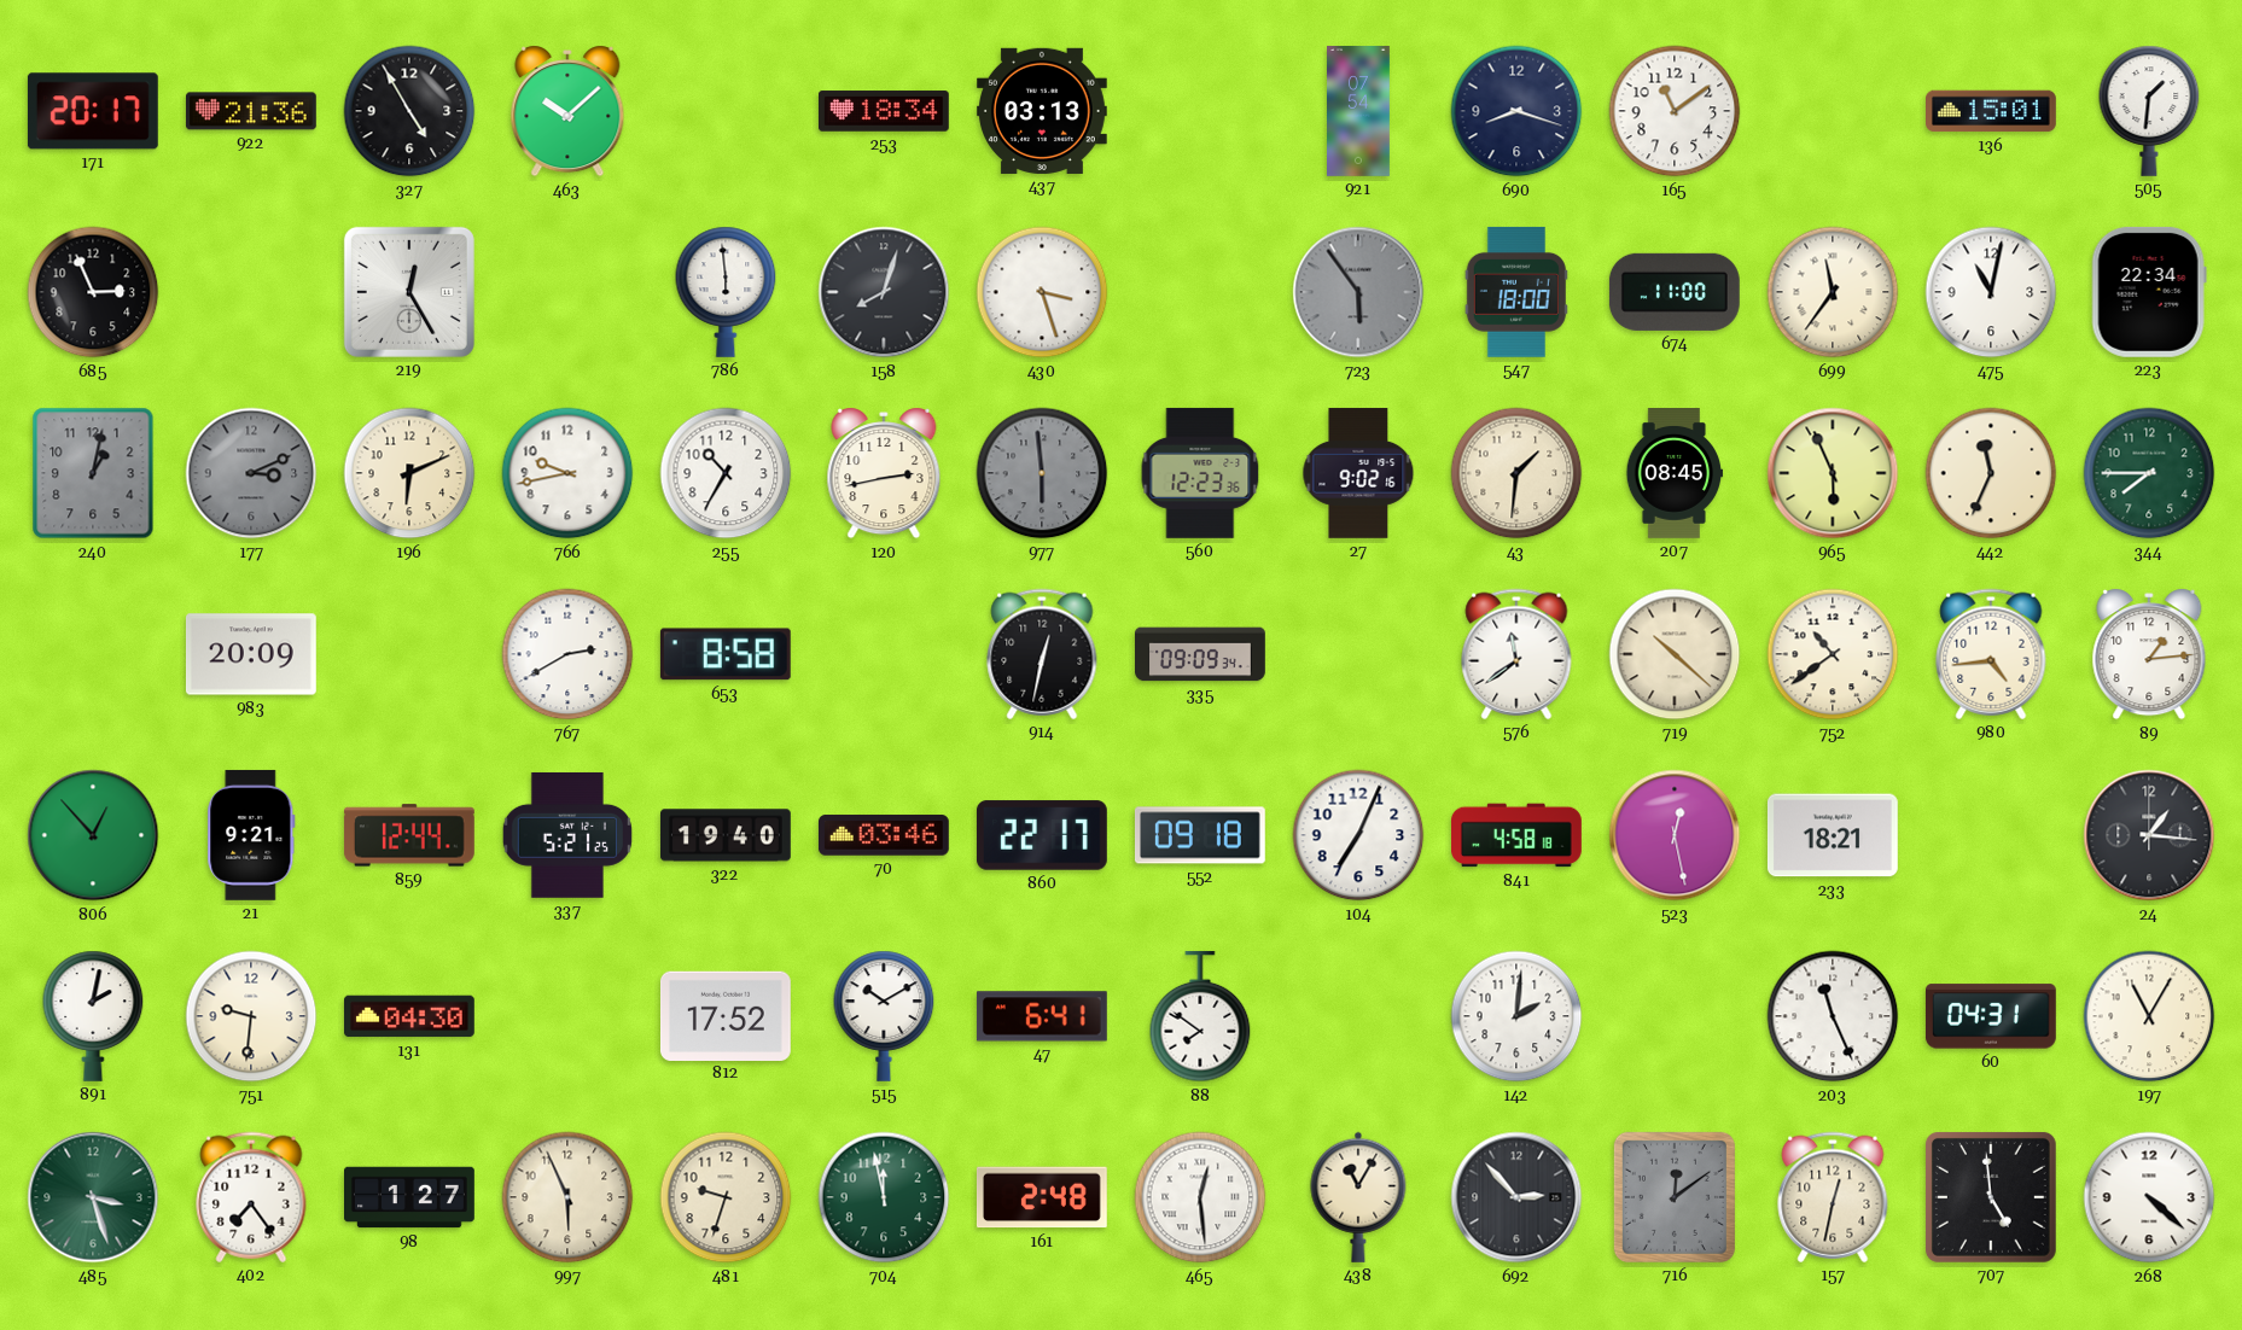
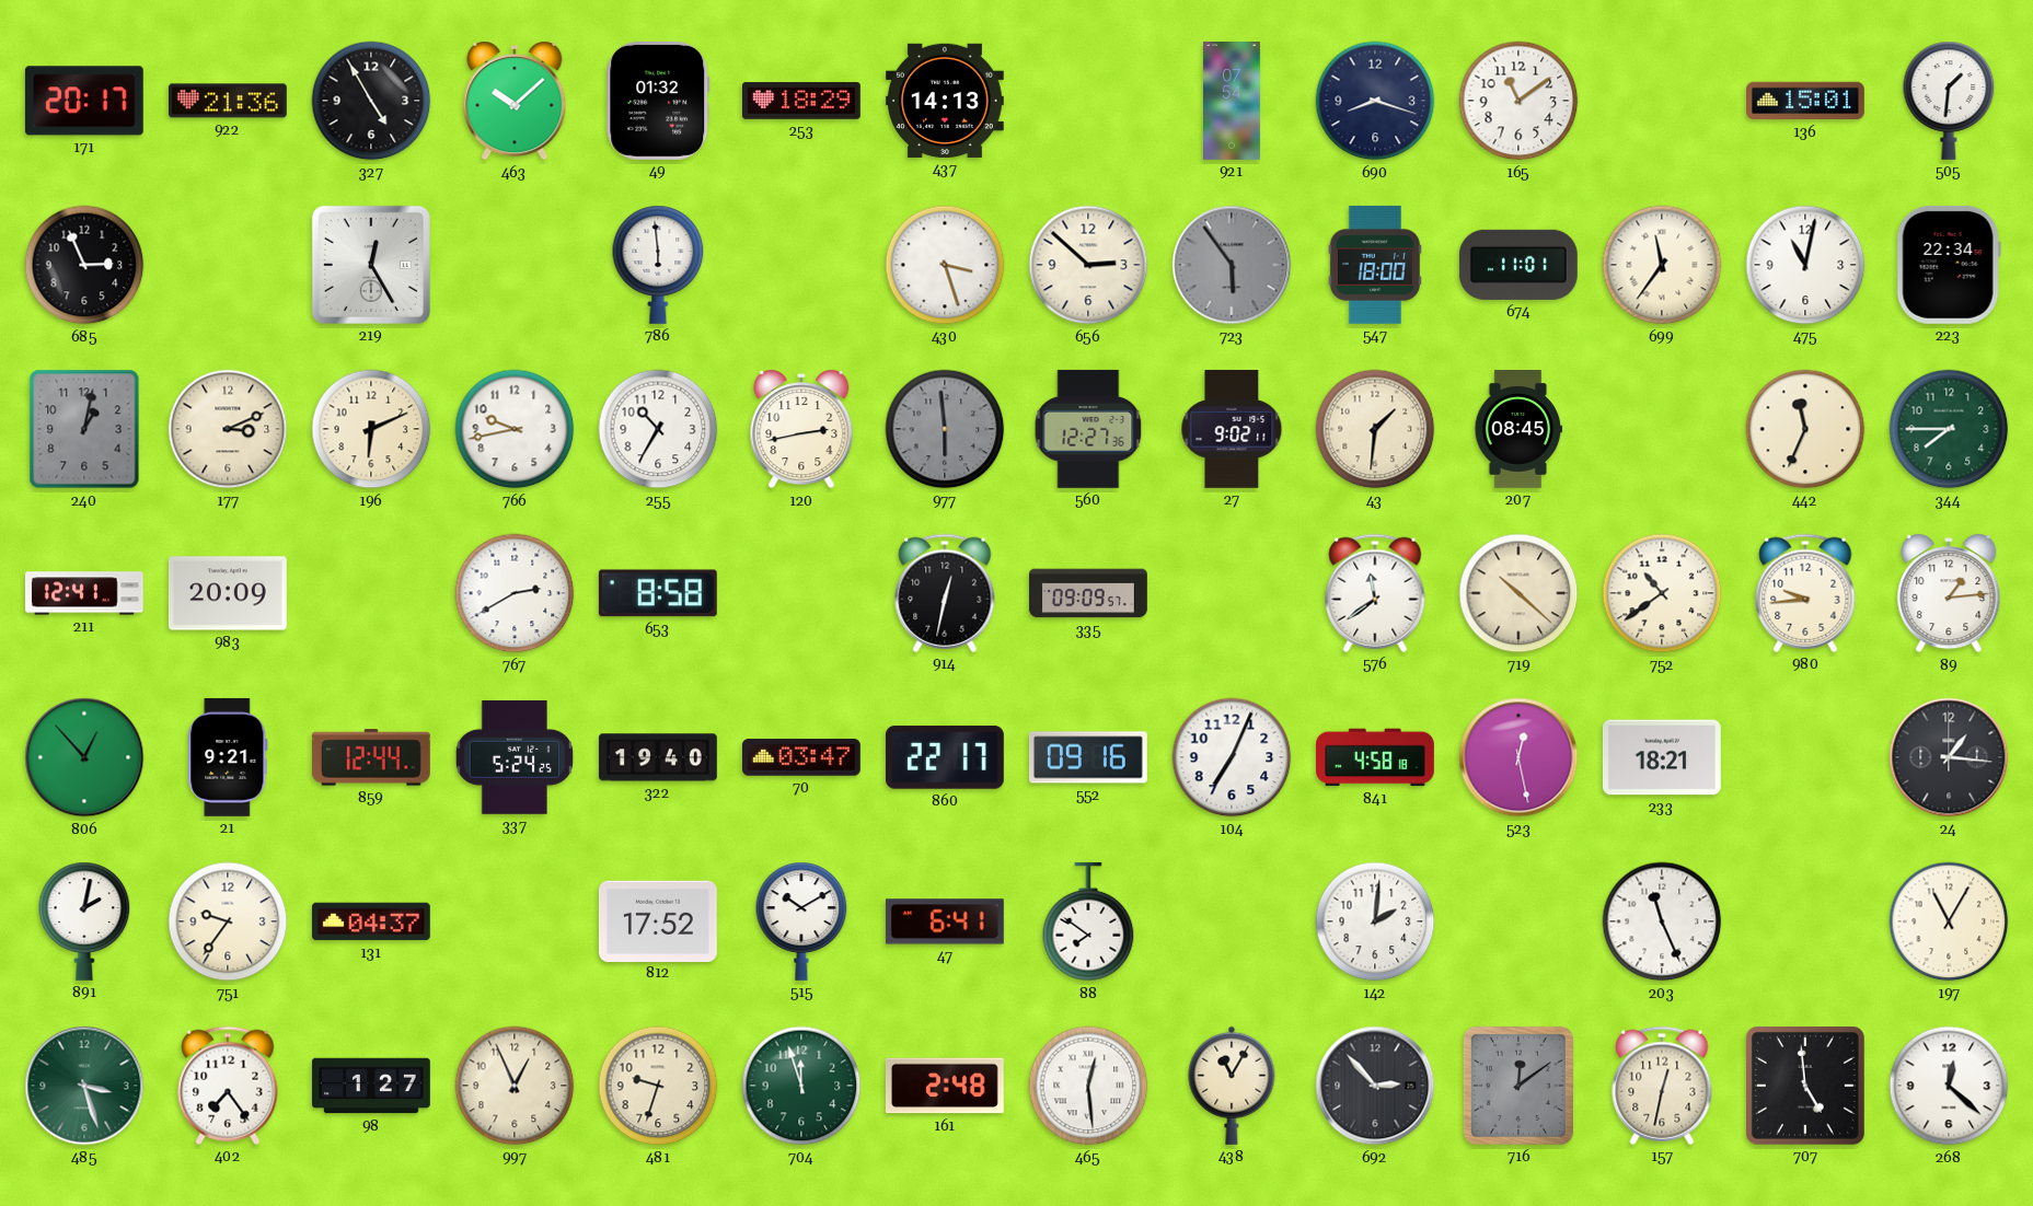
49: none -> 01:32 (658, 101)
253: 18:34 -> 18:29 (801, 101)
437: 03:13 -> 14:13 (945, 101)
158: 8:03 -> none (884, 292)
656: none -> 2:52 (1088, 265)
674: 11:00 -> 11:01 (1518, 265)
177 dial: grey -> cream (228, 429)
560: 12:23 -> 12:27 (1088, 429)
27: 9:02:16 -> 9:02:11 (1232, 429)
965: 5:56 -> none (1833, 473)
211: none -> 12:41 (84, 593)
335: 09:09:34 -> 09:09:57 (1089, 593)
980: 4:44 -> 9:44 (1805, 593)
337: 5:21 -> 5:24 (515, 757)
70: 03:46 -> 03:47 (801, 757)
552: 09:18 -> 09:16 (1088, 757)
751: 9:31 -> 9:36 (228, 921)
131: 04:30 -> 04:37 (371, 921)
60: 04:31 -> none (1991, 1016)
997: 5:56 -> 12:56 (515, 1086)
704: 11:58 -> 11:57 (801, 1086)
268: 4:22 -> 12:22 (1949, 1086)
